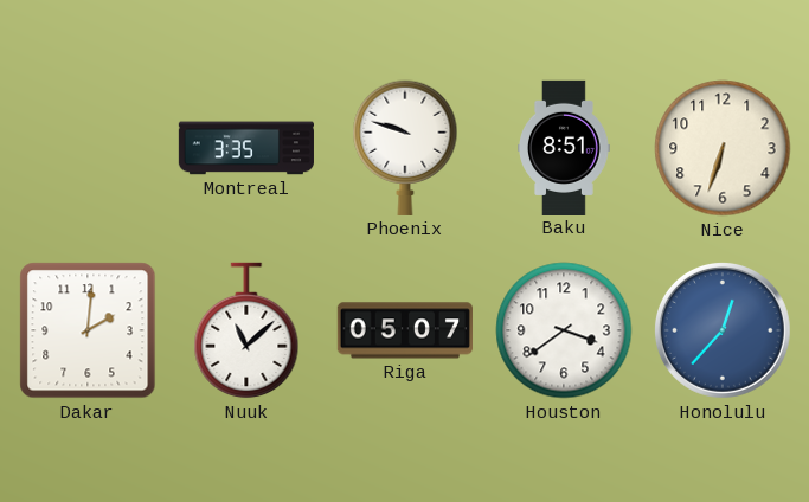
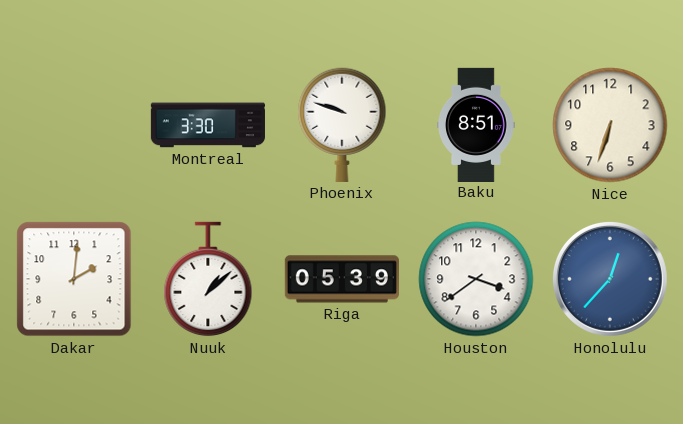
Montreal: 3:35 -> 3:30 (208, 125)
Nuuk: 11:08 -> 1:08 (208, 279)
Riga: 05:07 -> 05:39 (342, 279)
